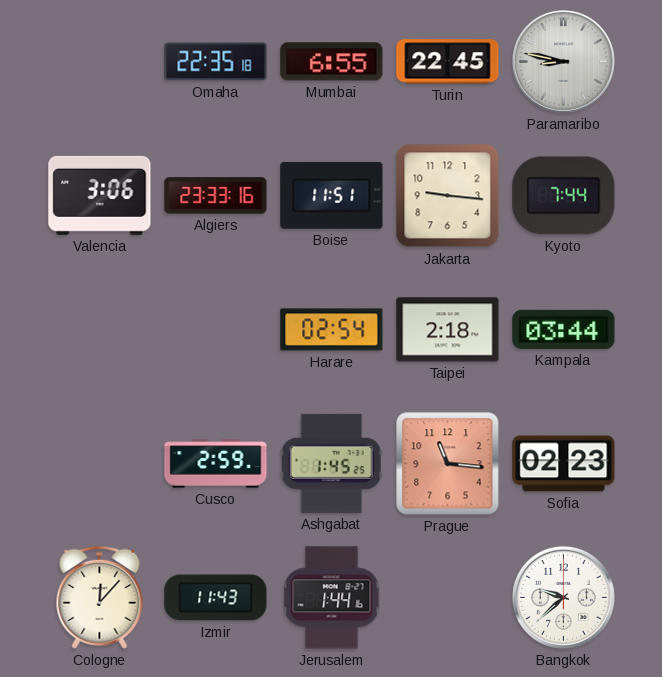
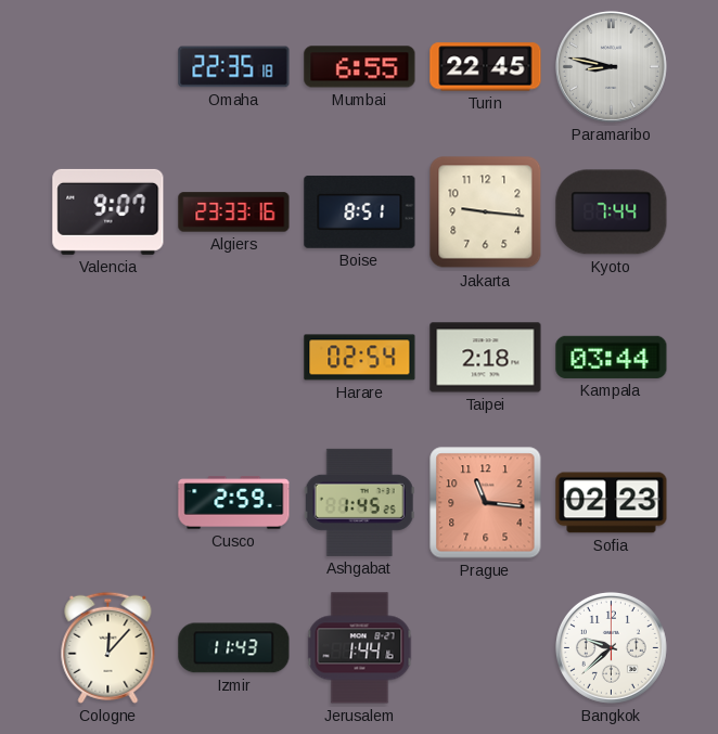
Valencia: 3:06 -> 9:07 (108, 211)
Boise: 11:51 -> 8:51 (360, 211)
